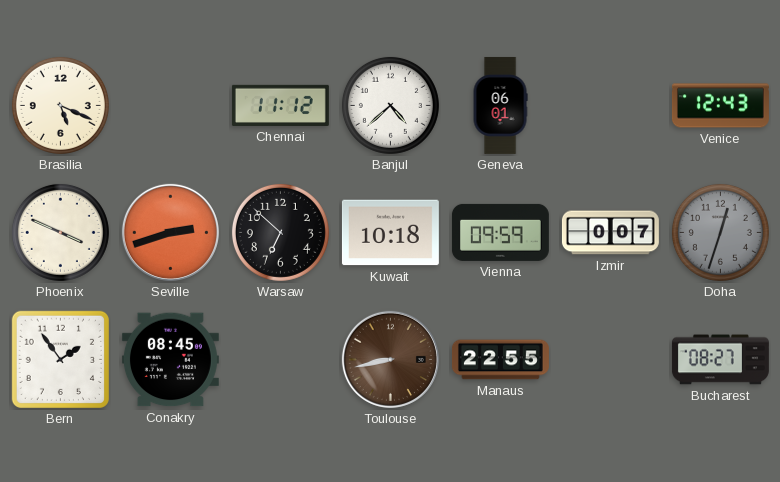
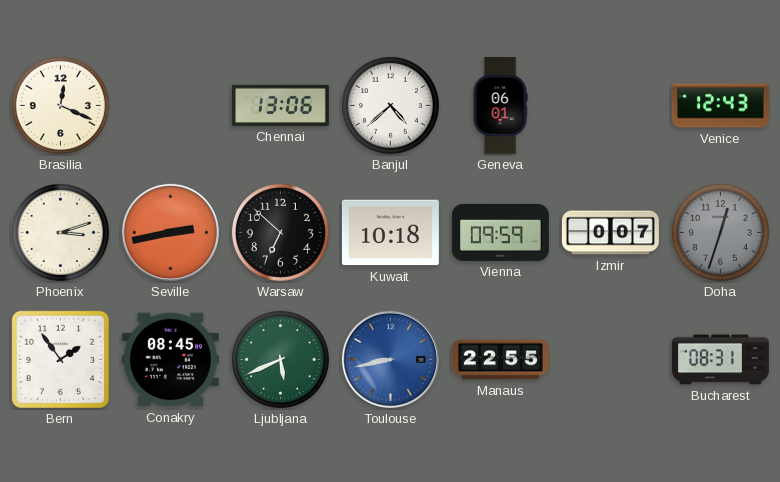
Brasilia: 5:19 -> 12:19 (60, 105)
Chennai: 11:12 -> 13:06 (280, 105)
Phoenix: 3:49 -> 3:12 (60, 232)
Seville: 2:42 -> 2:43 (170, 232)
Ljubljana: none -> 5:41 (280, 359)
Toulouse dial: brown -> blue (390, 359)
Bucharest: 08:27 -> 08:31 (720, 360)
